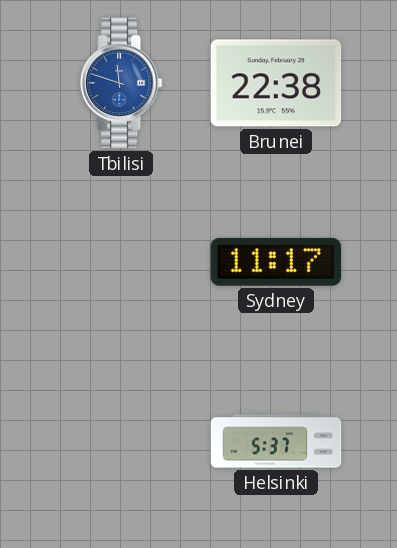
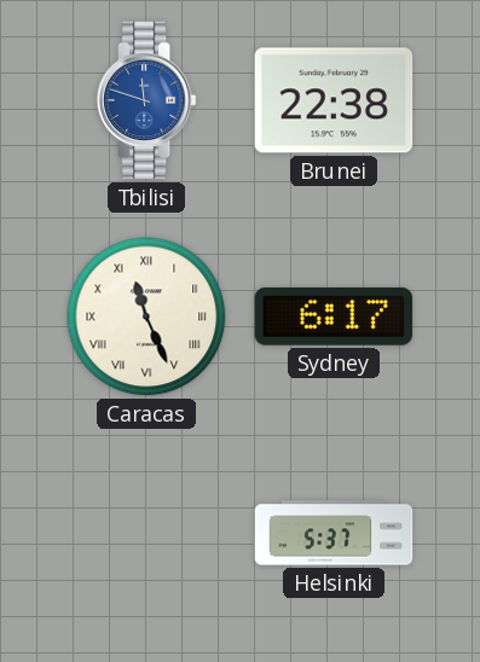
Caracas: none -> 11:26 (146, 317)
Sydney: 11:17 -> 6:17 (334, 317)
